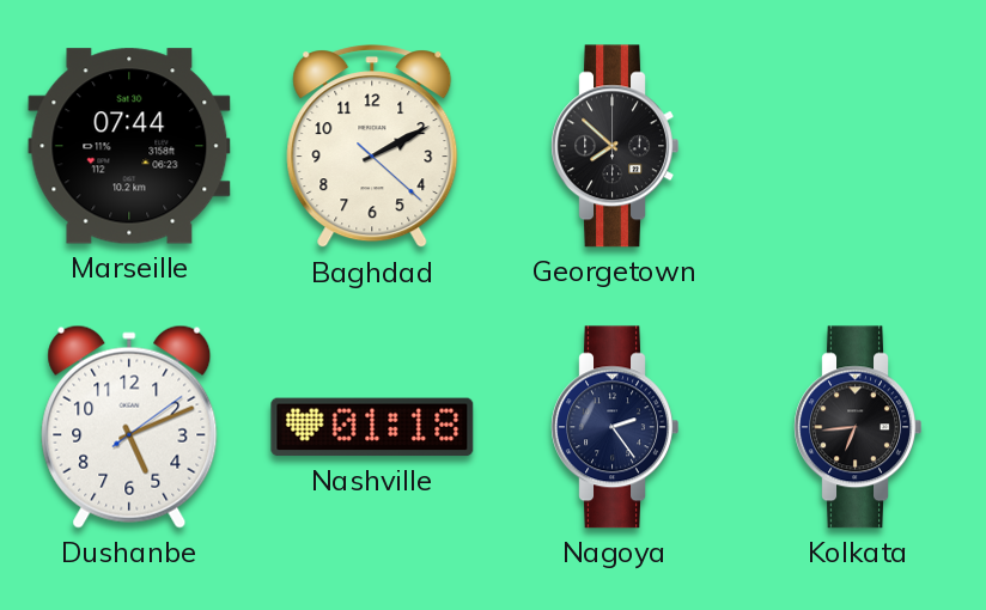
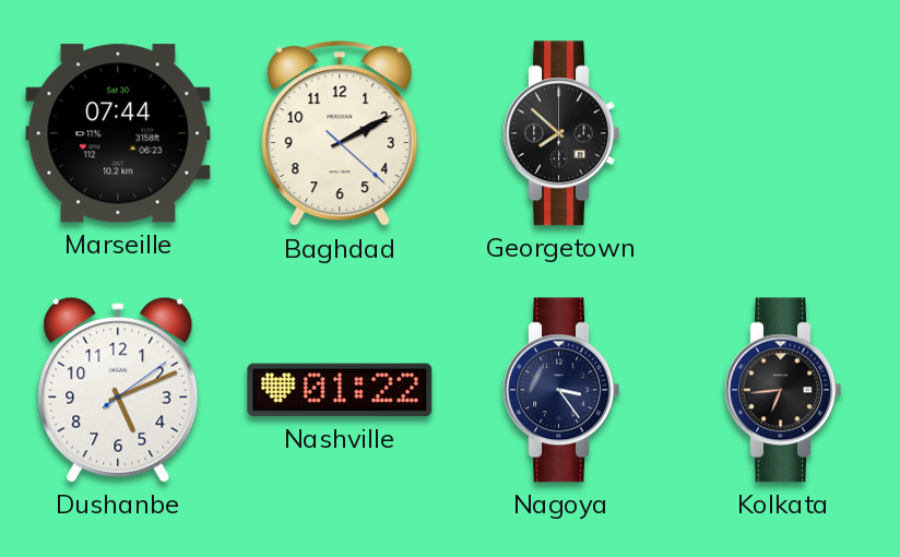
Nashville: 01:18 -> 01:22 (340, 390)
Nagoya: 2:24 -> 3:24 (561, 390)
